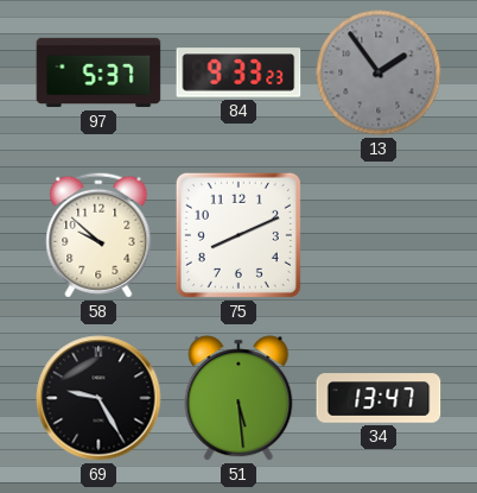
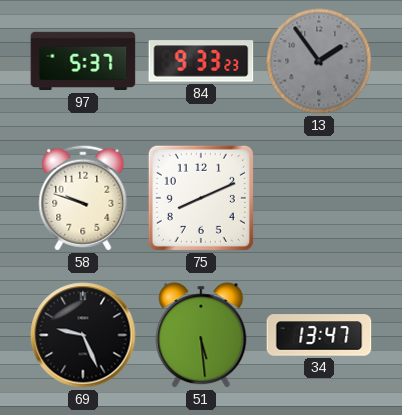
58: 9:52 -> 9:48 (83, 198)
69: 9:25 -> 9:26 (83, 335)
